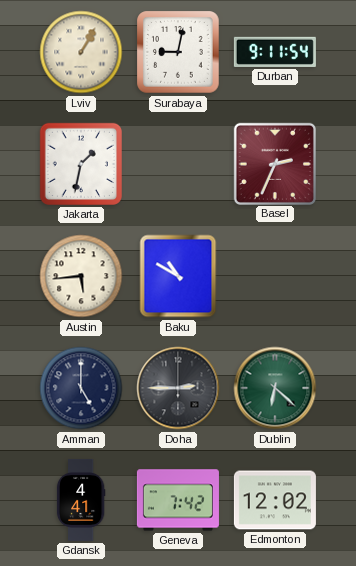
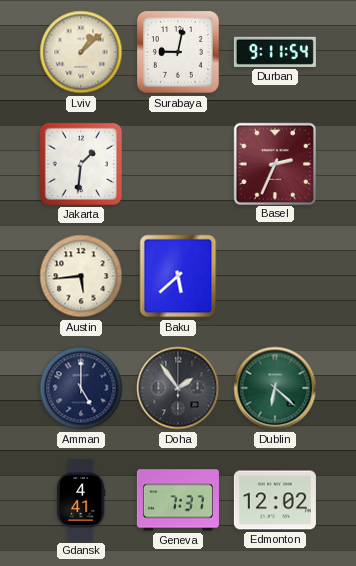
Lviv: 1:05 -> 1:08 (81, 52)
Jakarta: 1:32 -> 1:31 (81, 164)
Baku: 10:50 -> 5:38 (178, 276)
Doha: 2:45 -> 1:54 (178, 388)
Geneva: 7:42 -> 7:37 (178, 500)
